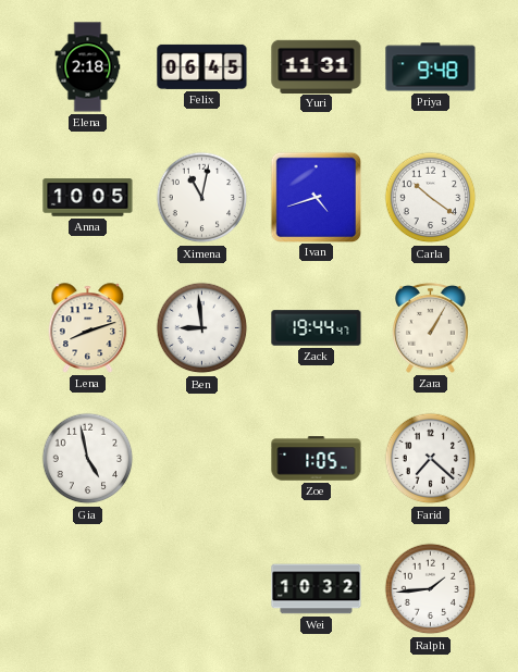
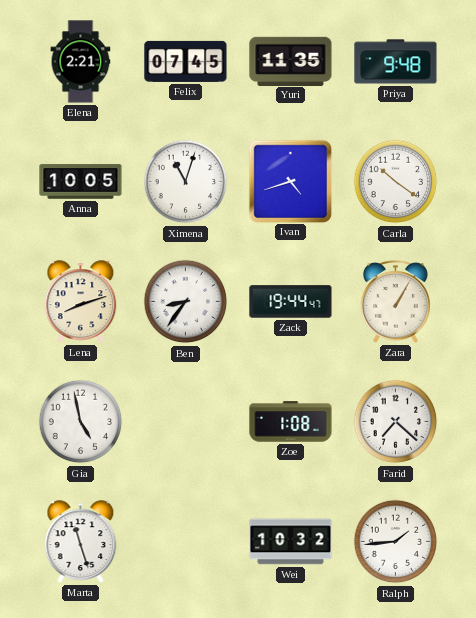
Elena: 2:18 -> 2:21 (81, 62)
Felix: 06:45 -> 07:45 (186, 61)
Yuri: 11:31 -> 11:35 (291, 61)
Ximena: 11:02 -> 11:03 (186, 182)
Ben: 8:59 -> 8:36 (186, 302)
Zoe: 1:05 -> 1:08 (291, 422)
Marta: none -> 11:27 (81, 542)
